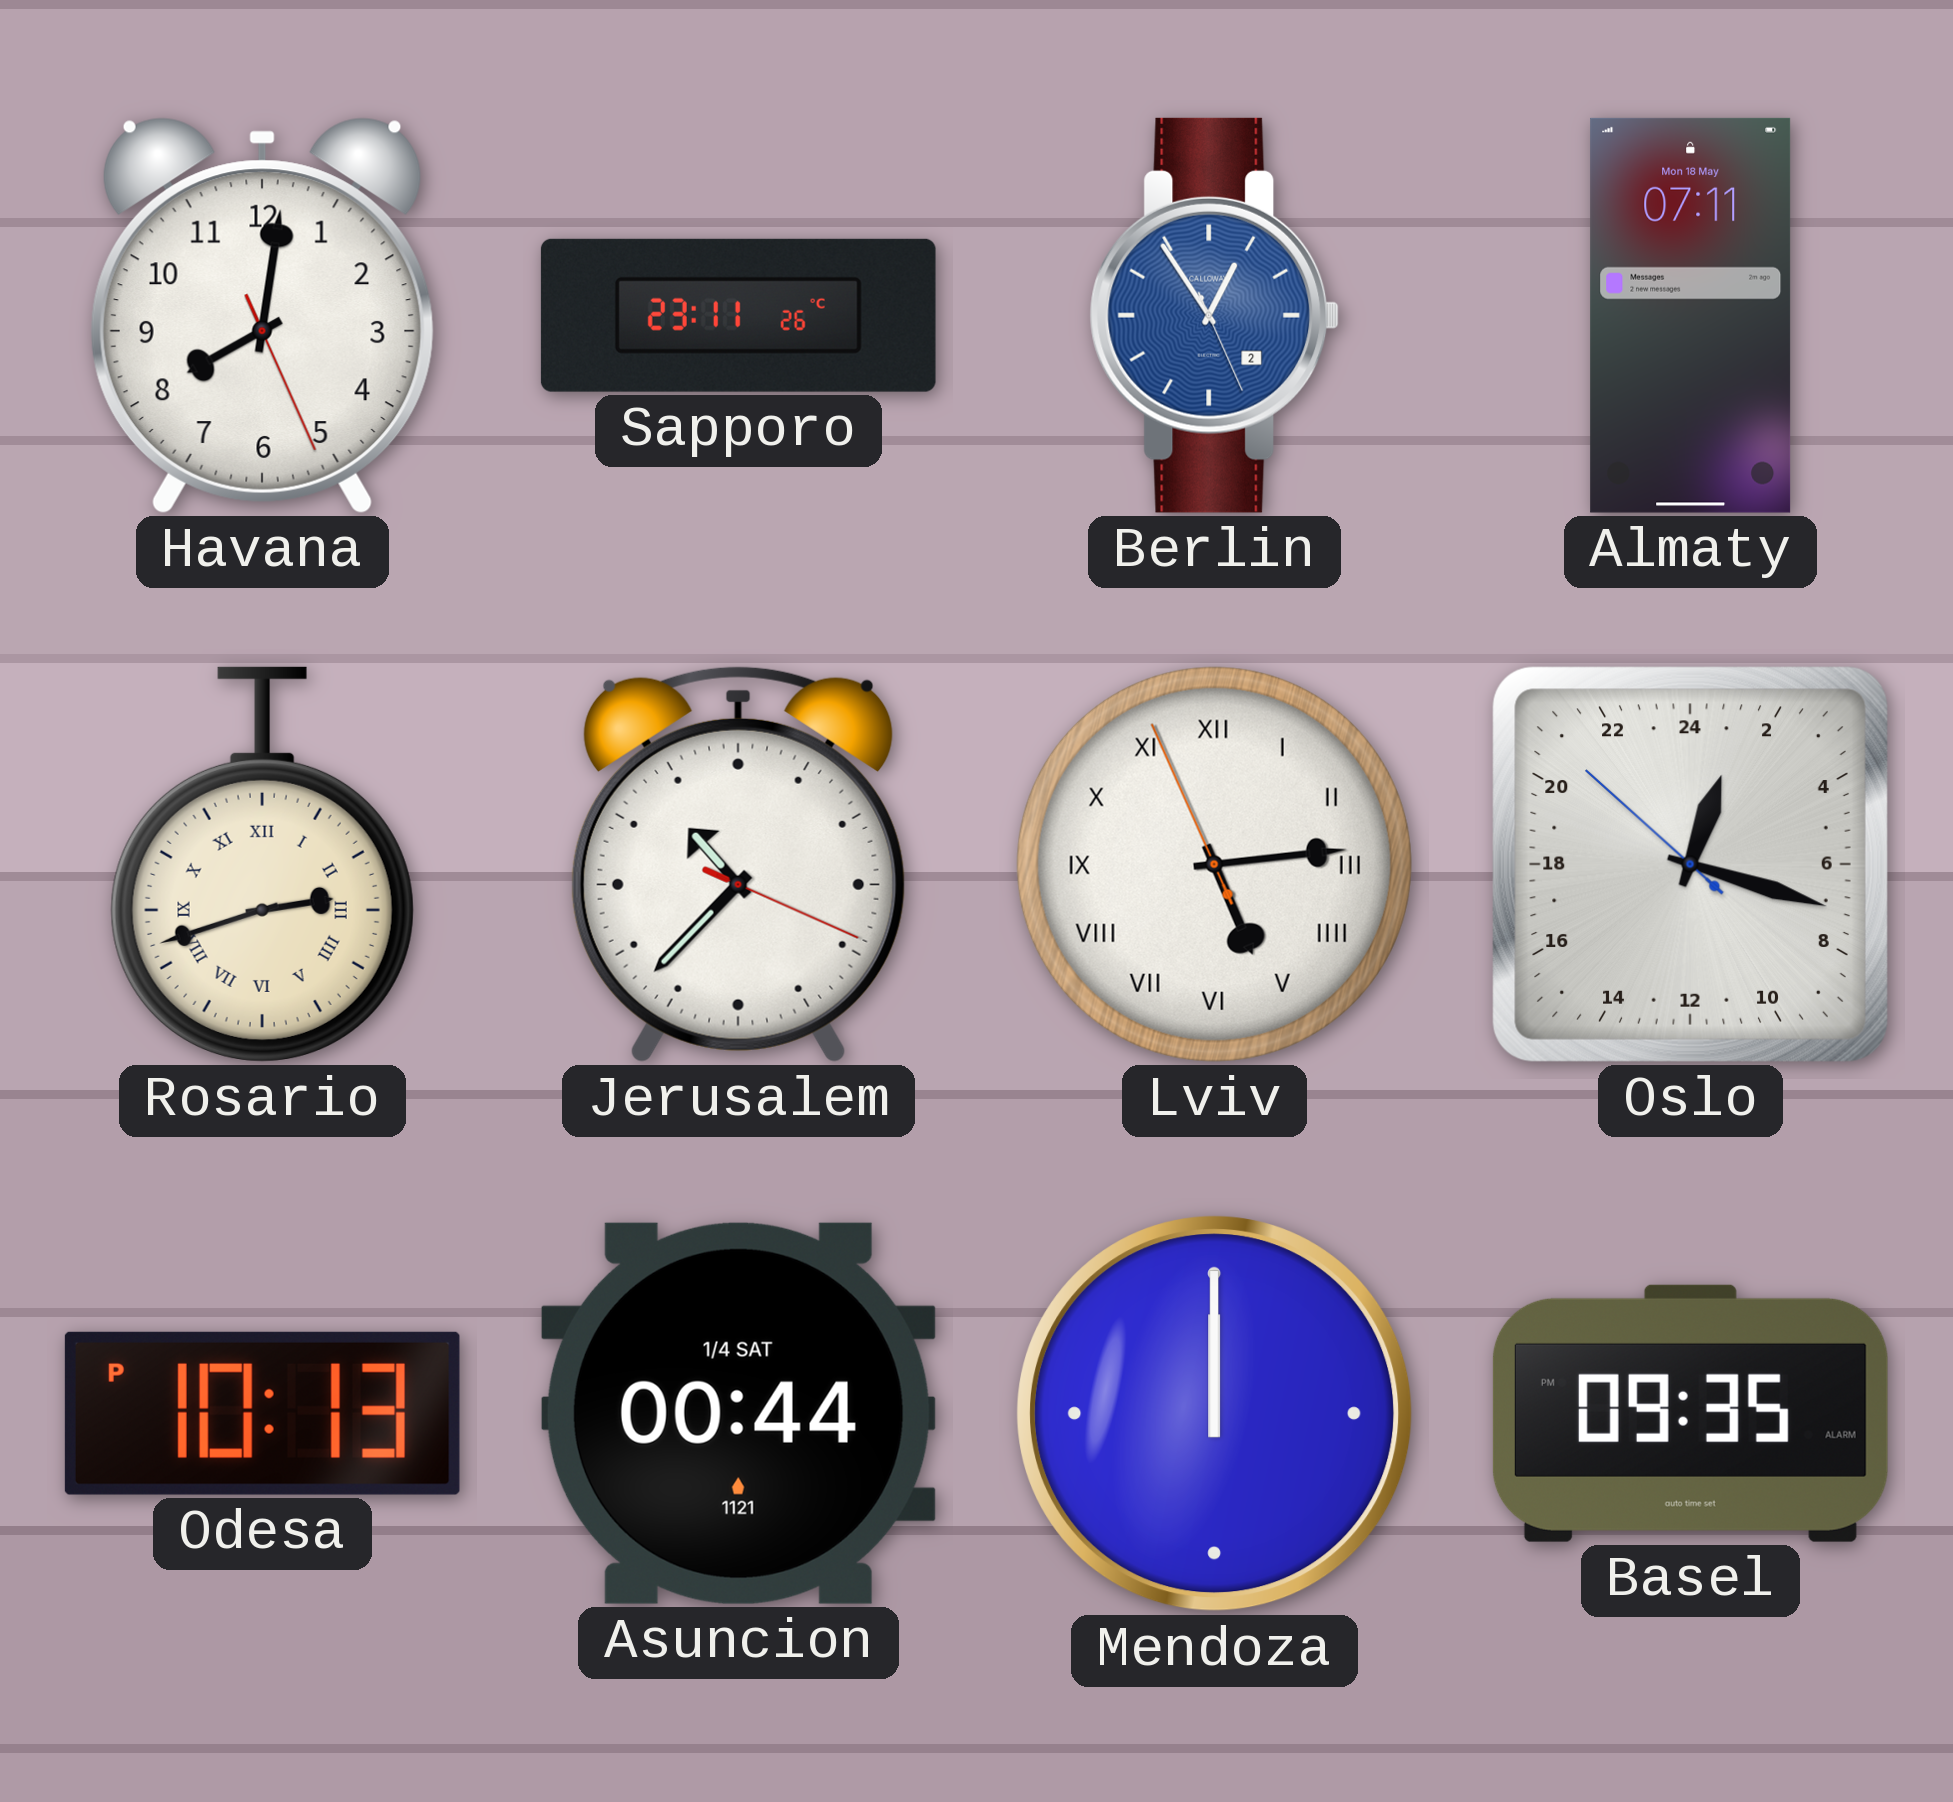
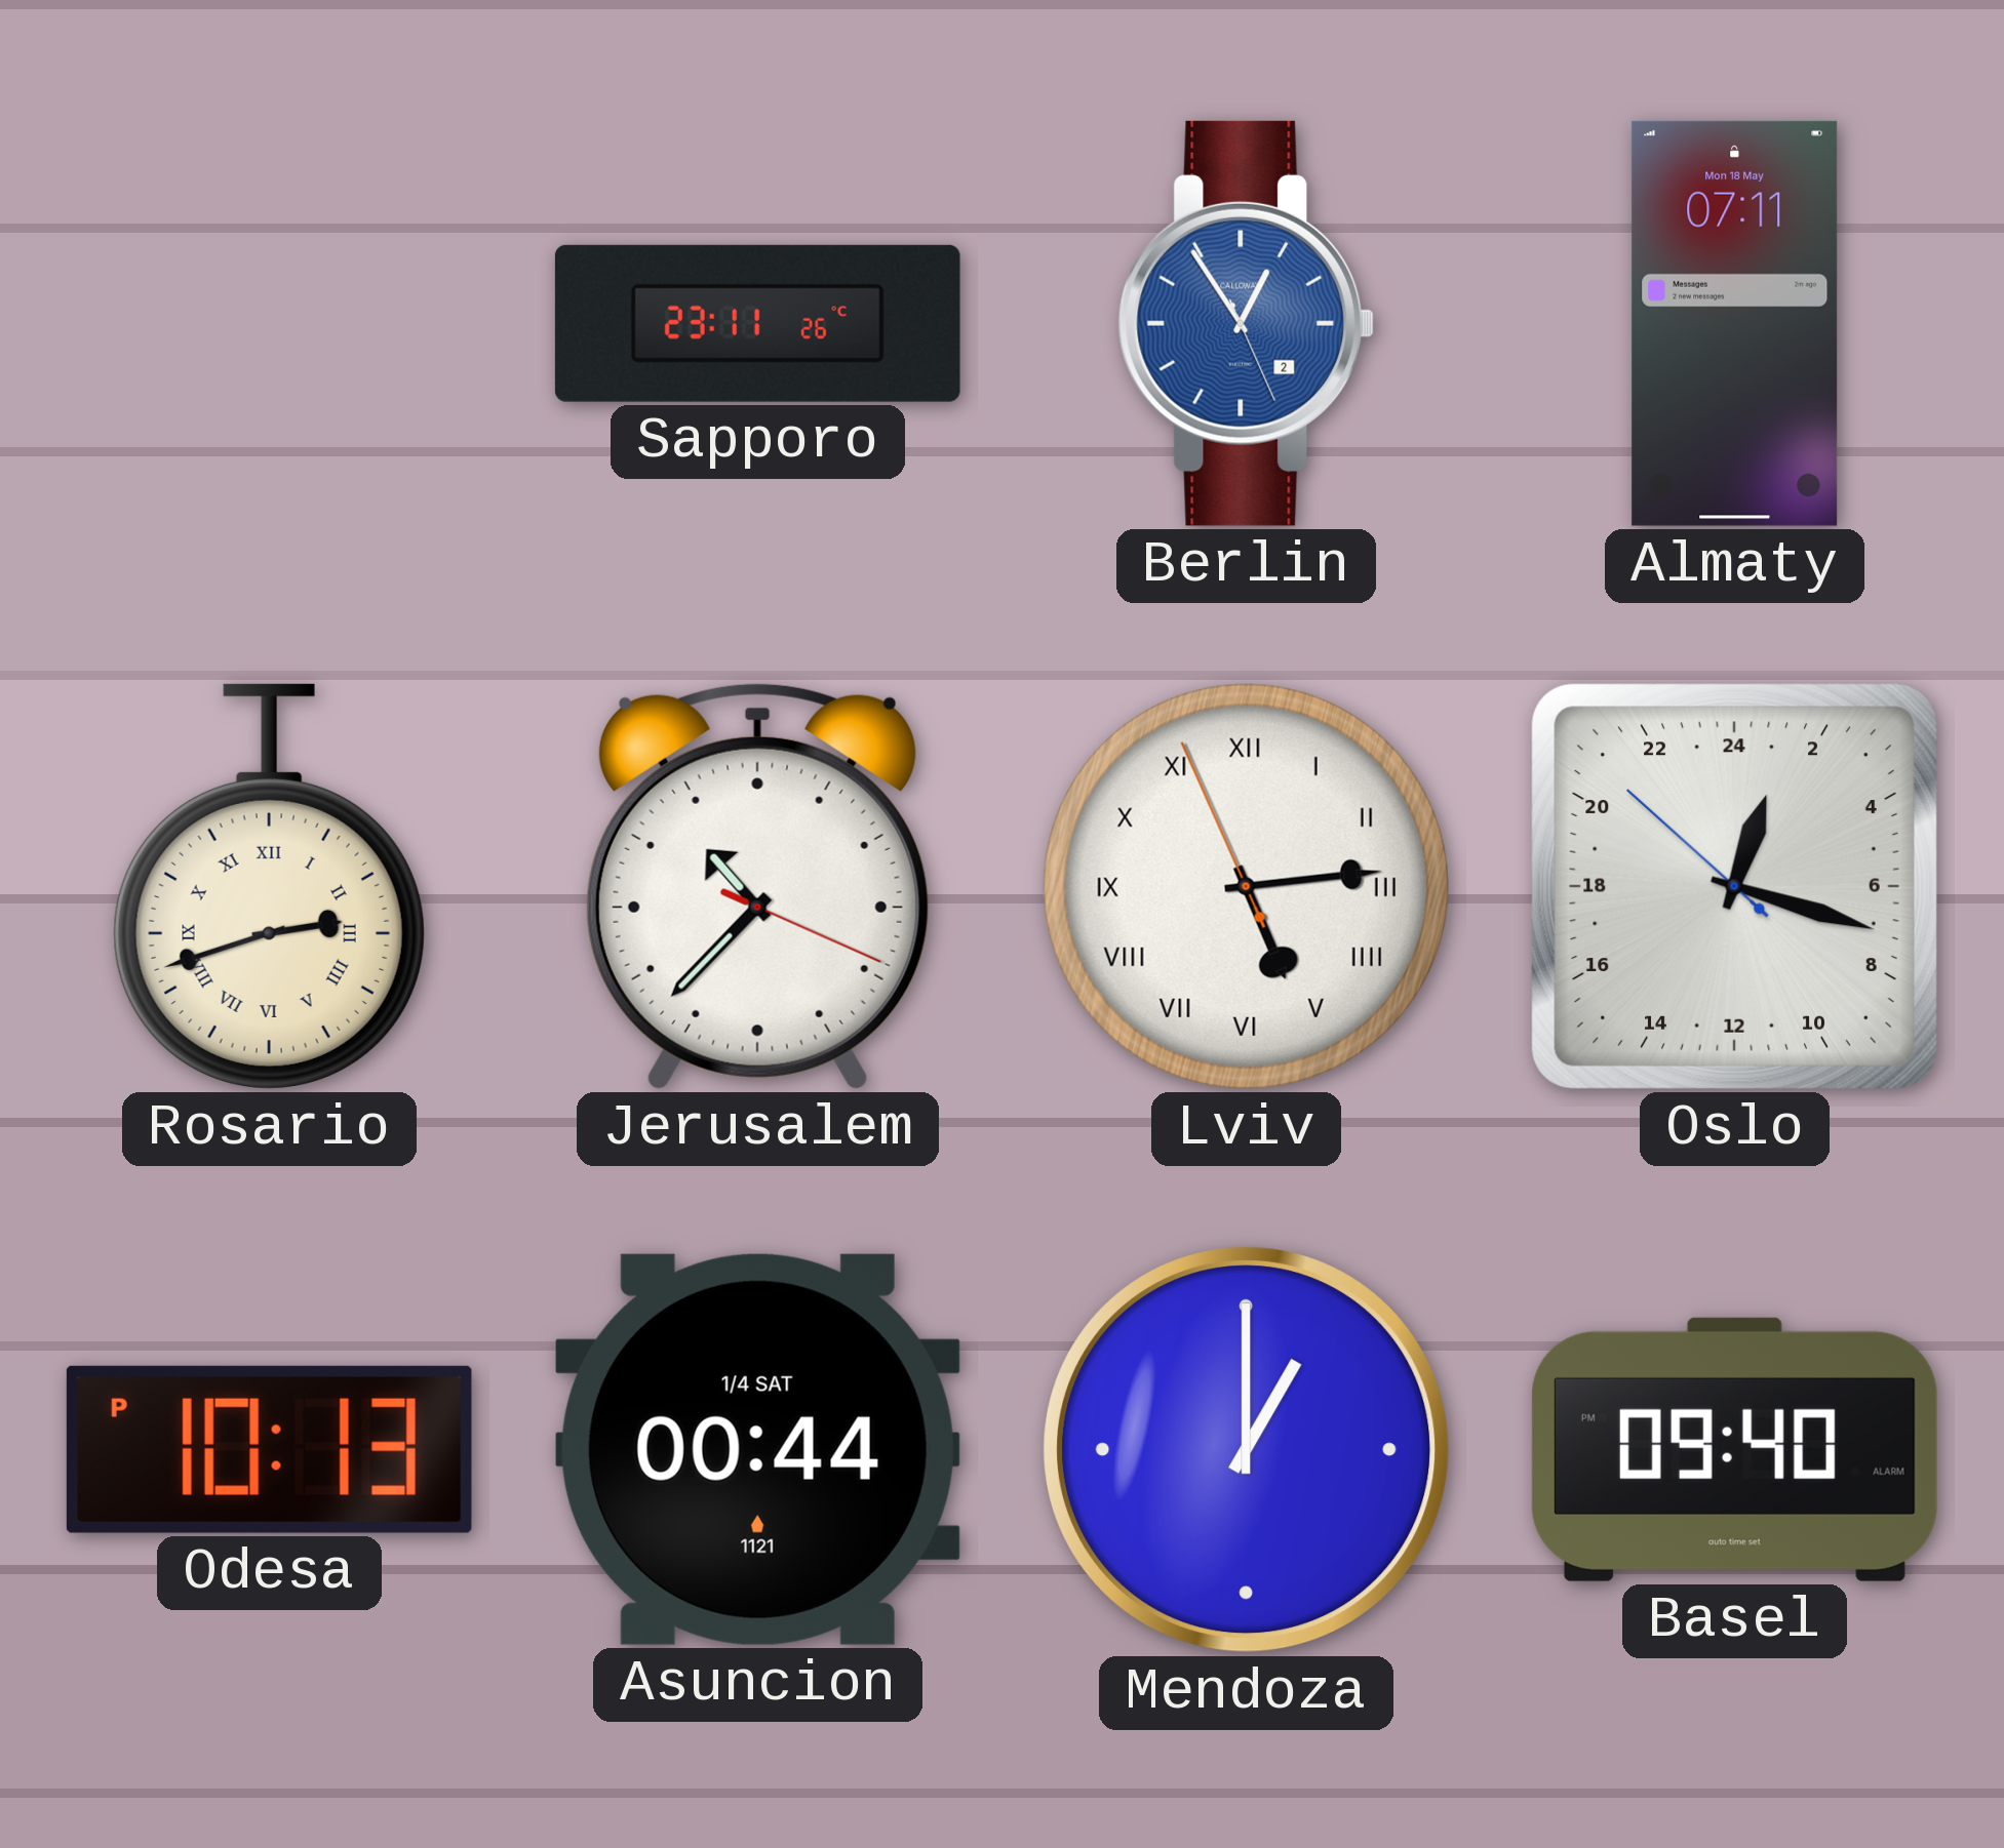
Havana: 8:01 -> none (262, 315)
Mendoza: 12:00 -> 1:00 (1247, 1450)
Basel: 09:35 -> 09:40 (1734, 1449)
